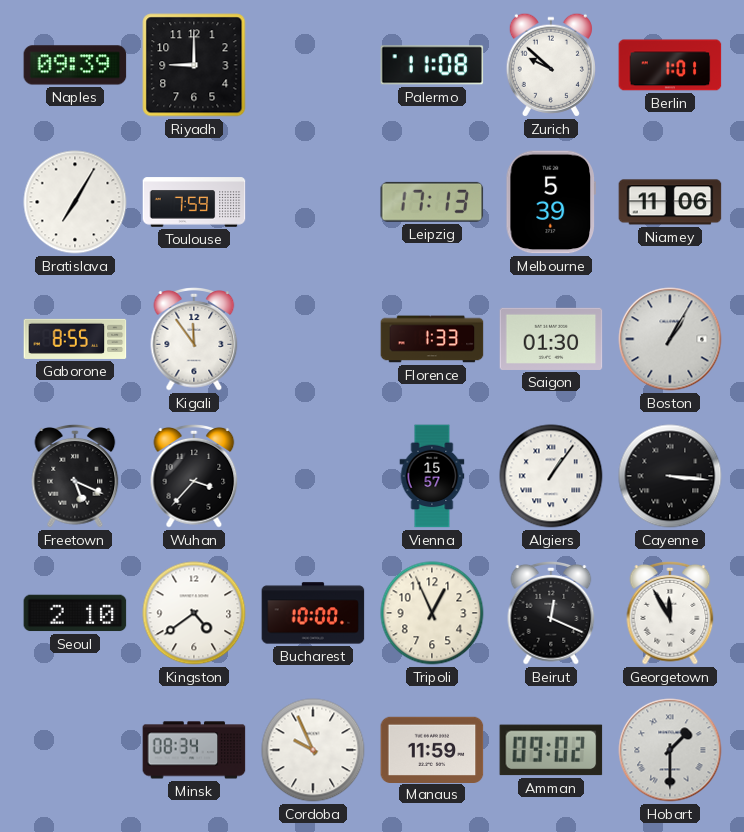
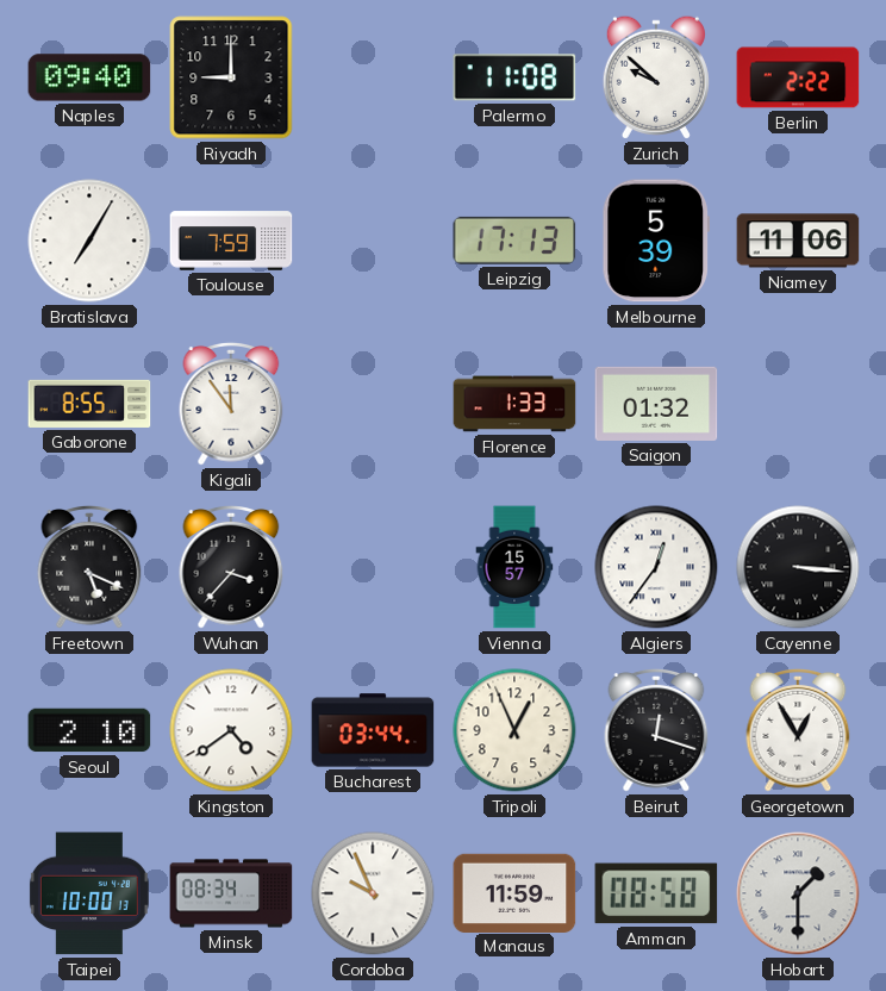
Naples: 09:39 -> 09:40 (89, 77)
Berlin: 1:01 -> 2:22 (798, 77)
Saigon: 01:30 -> 01:32 (656, 404)
Boston: 1:05 -> none (670, 339)
Algiers: 1:06 -> 12:36 (656, 567)
Bucharest: 10:00 -> 03:44 (373, 730)
Beirut: 12:19 -> 12:18 (656, 731)
Georgetown: 11:55 -> 12:55 (798, 731)
Taipei: none -> 10:00 (89, 893)
Amman: 09:02 -> 08:58 (656, 893)
